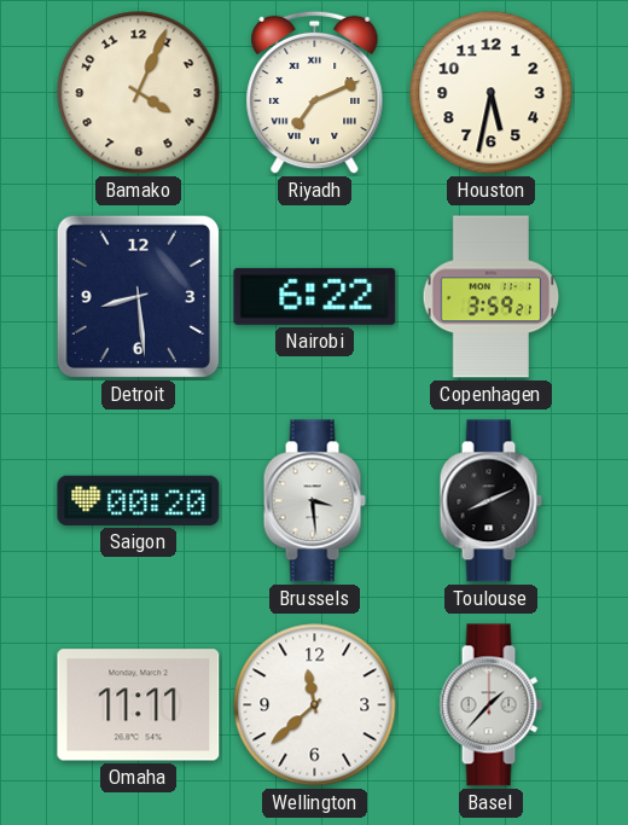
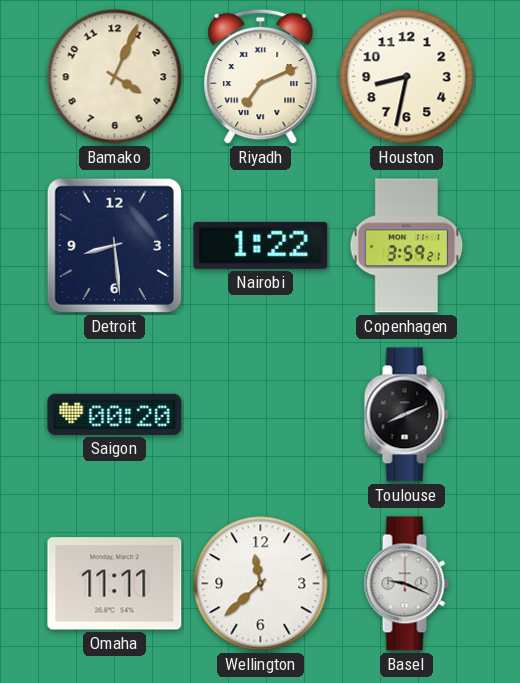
Houston: 5:32 -> 8:32 (407, 77)
Nairobi: 6:22 -> 1:22 (261, 245)
Brussels: 3:29 -> none (314, 501)
Basel: 1:37 -> 9:19 (406, 584)
